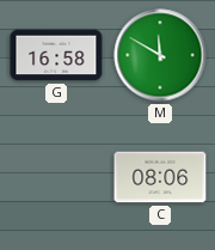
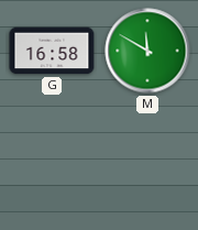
C: 08:06 -> none (160, 177)
